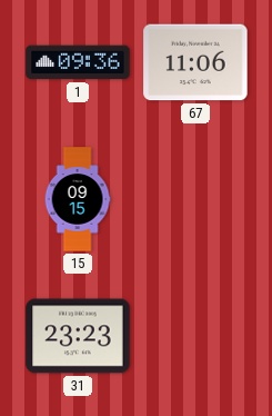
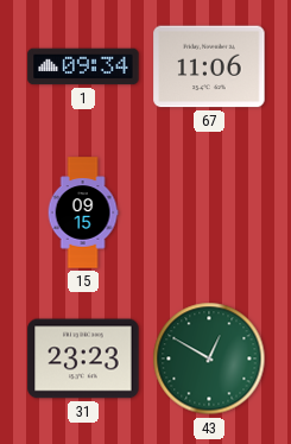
1: 09:36 -> 09:34 (83, 66)
43: none -> 12:50 (209, 359)
